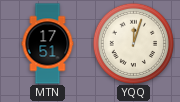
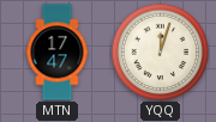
MTN: 17:51 -> 17:47 (58, 53)
